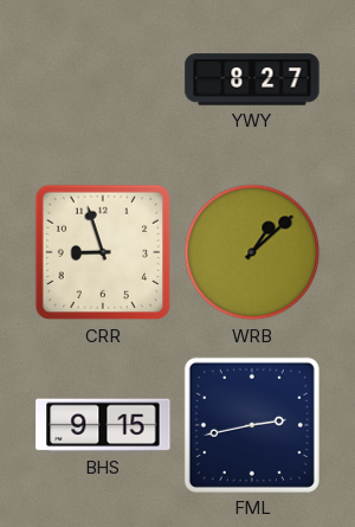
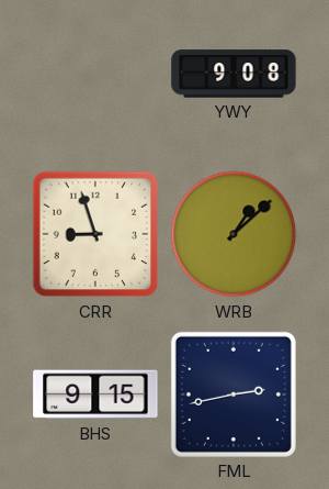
YWY: 8:27 -> 9:08 (234, 74)
